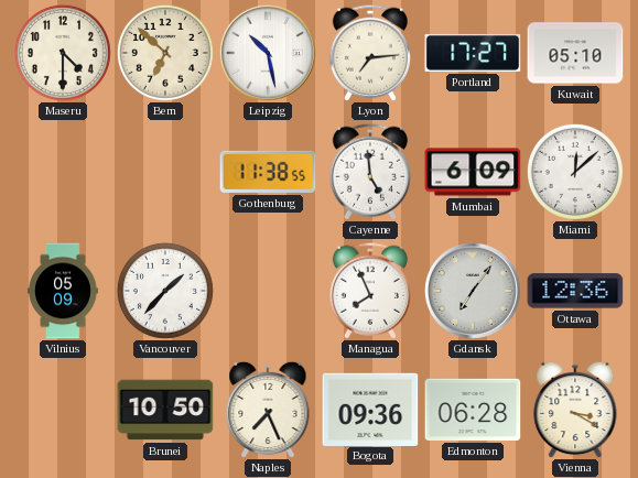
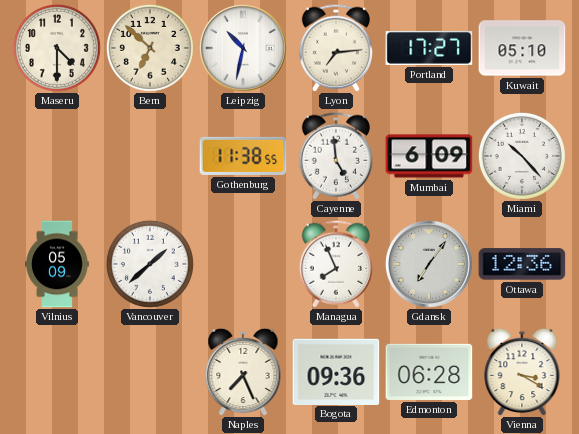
Leipzig: 10:28 -> 10:32 (243, 48)
Miami: 12:08 -> 10:23 (522, 156)
Vancouver: 1:37 -> 1:38 (150, 264)
Brunei: 10:50 -> none (165, 410)
